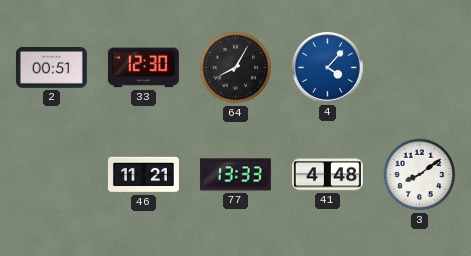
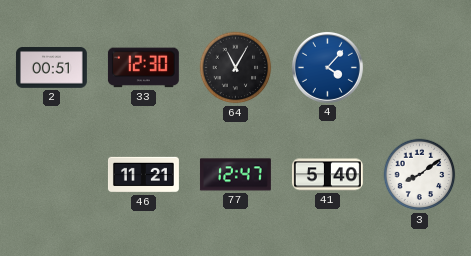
64: 8:05 -> 11:05 (236, 68)
77: 13:33 -> 12:47 (235, 175)
41: 4:48 -> 5:40 (327, 175)
